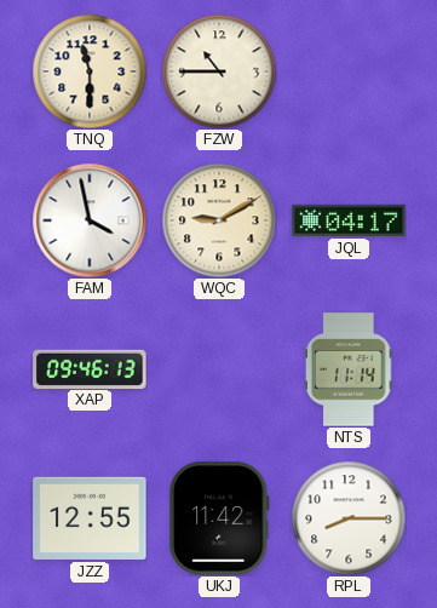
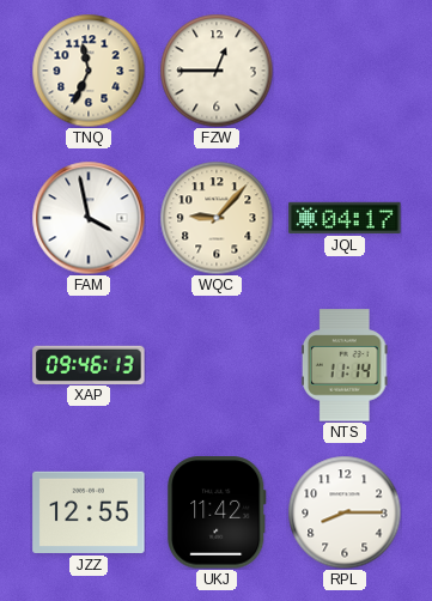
TNQ: 11:30 -> 11:34 (89, 71)
FZW: 10:45 -> 12:45 (217, 71)
WQC: 9:10 -> 9:07 (217, 218)
